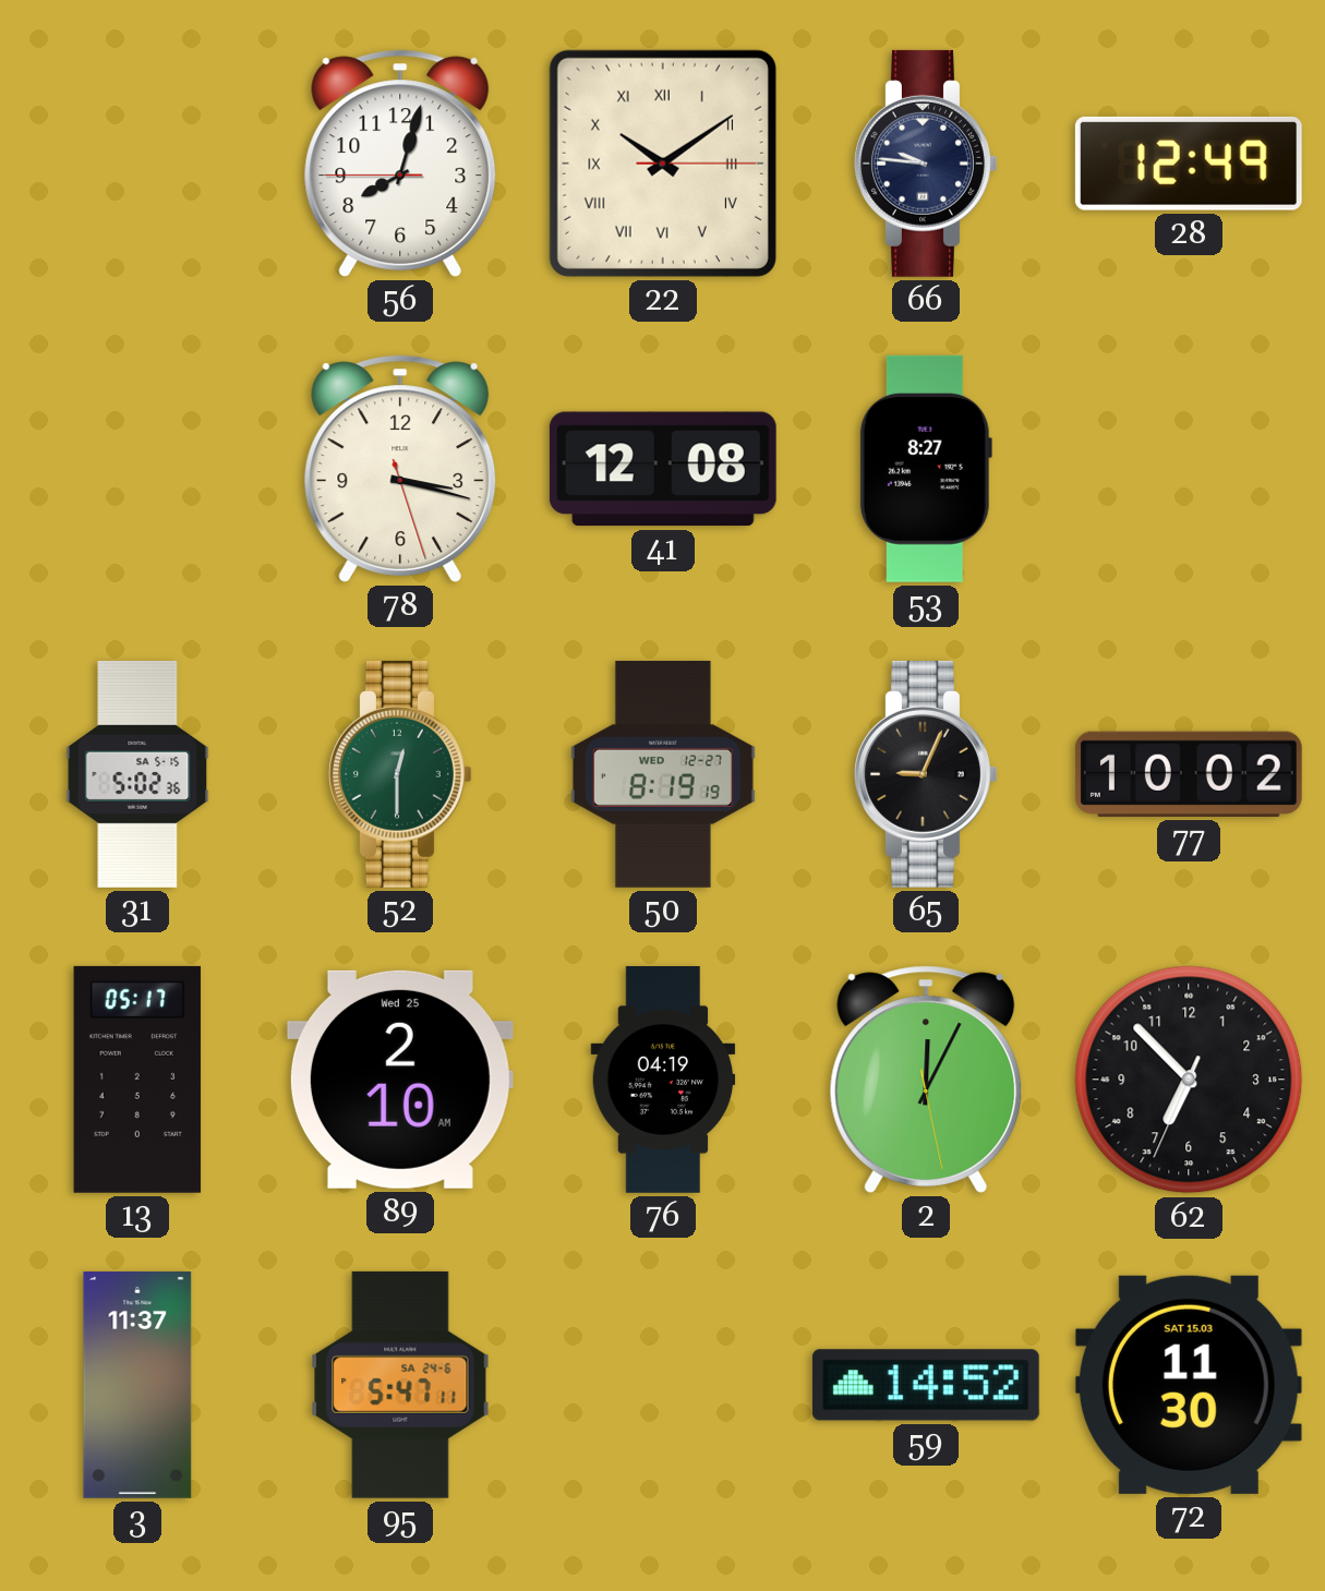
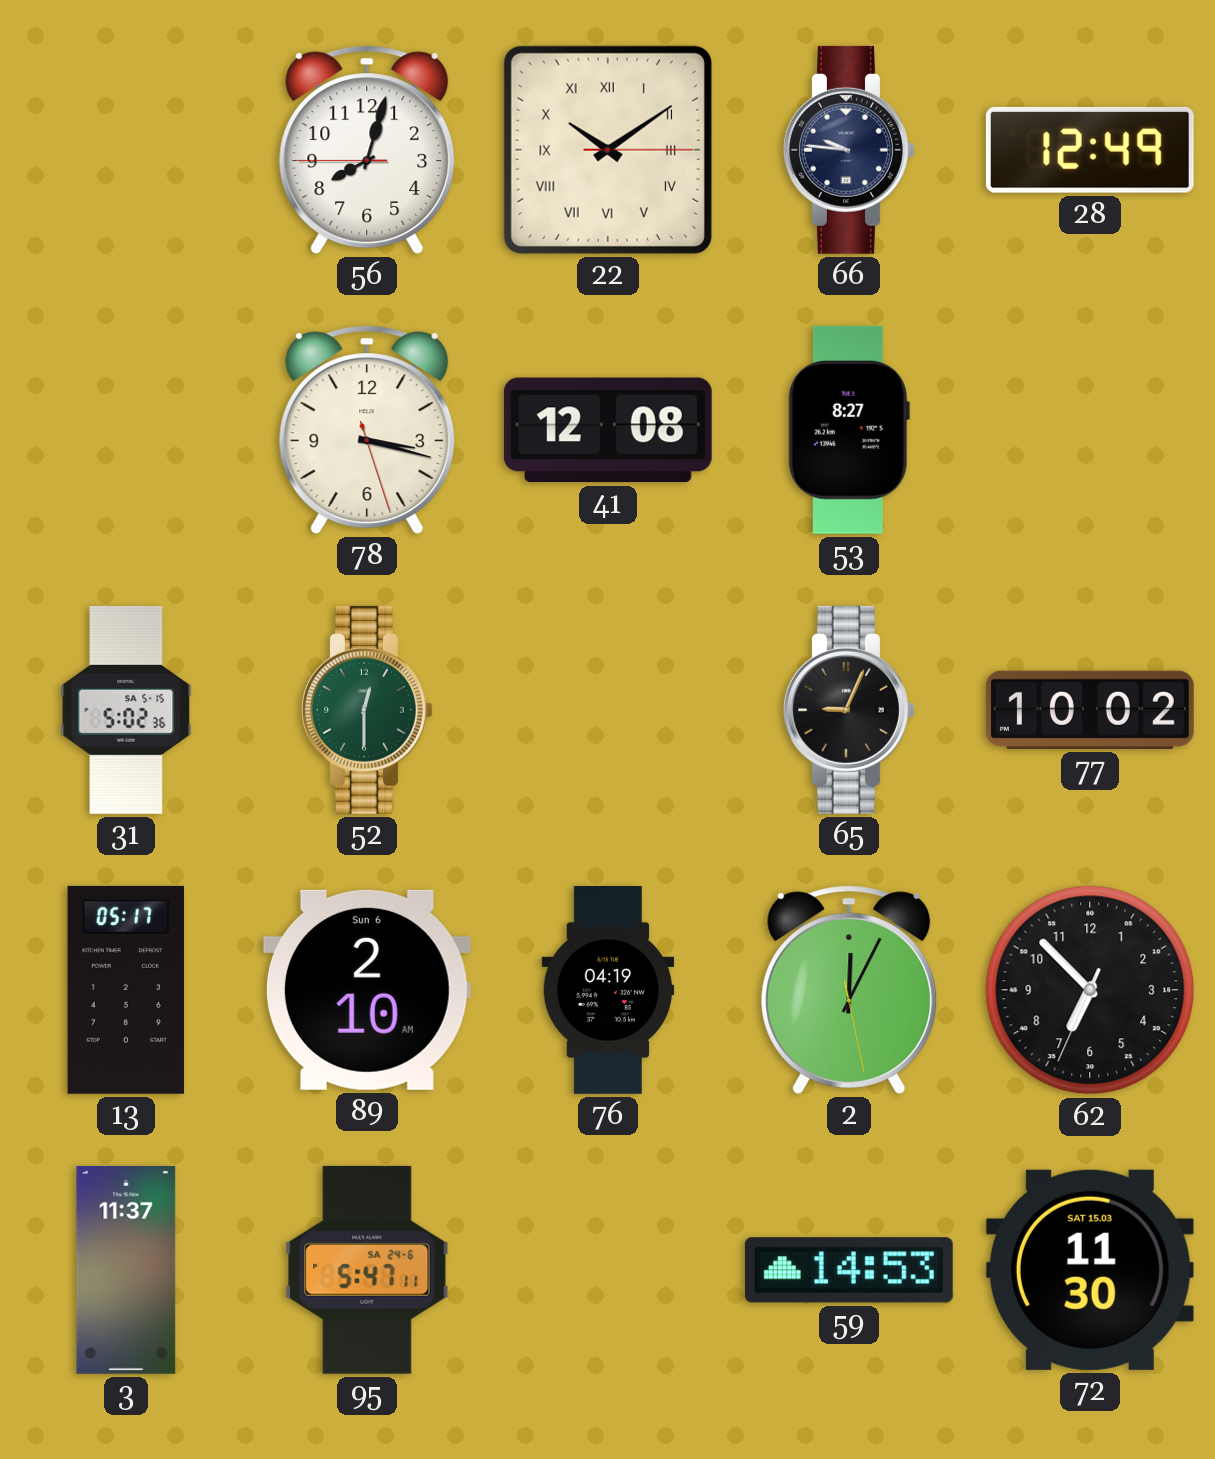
50: 8:19 -> none (663, 774)
89 date: Wed 25 -> Sun 6 (367, 990)
59: 14:52 -> 14:53 (849, 1270)
